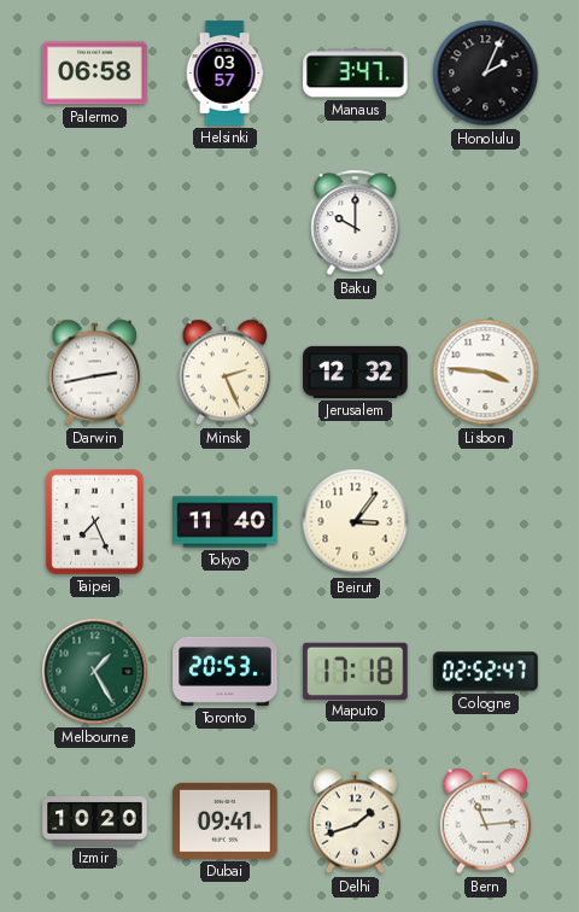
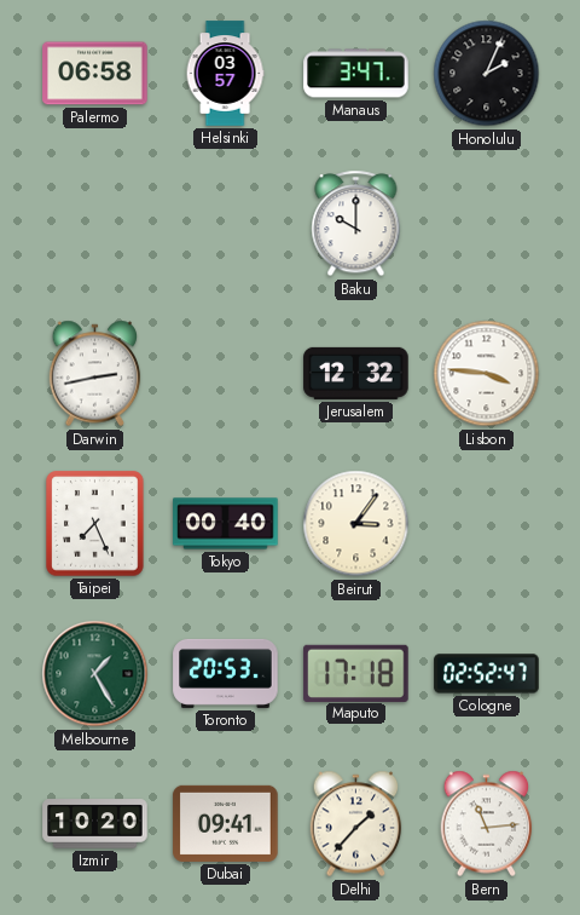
Minsk: 2:26 -> none (226, 373)
Tokyo: 11:40 -> 00:40 (226, 524)
Delhi: 1:42 -> 1:37 (356, 824)
